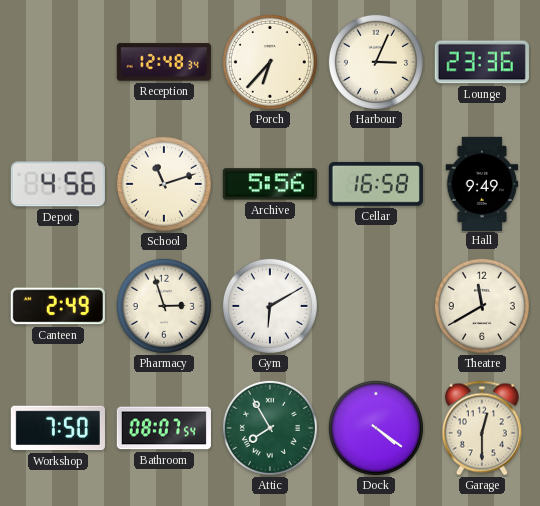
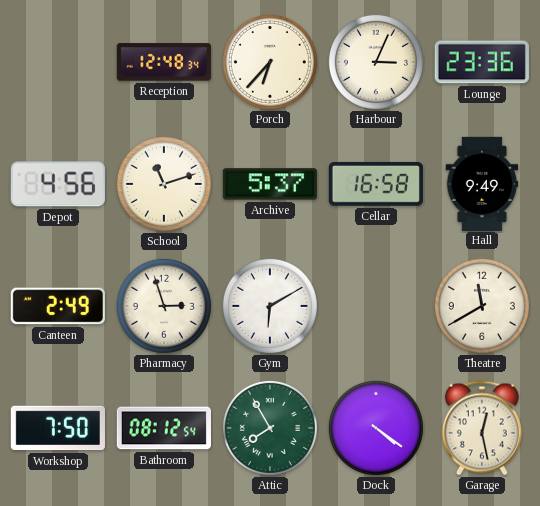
Archive: 5:56 -> 5:37 (270, 184)
Bathroom: 08:07 -> 08:12 (164, 428)
Garage: 12:30 -> 12:28 (482, 428)
